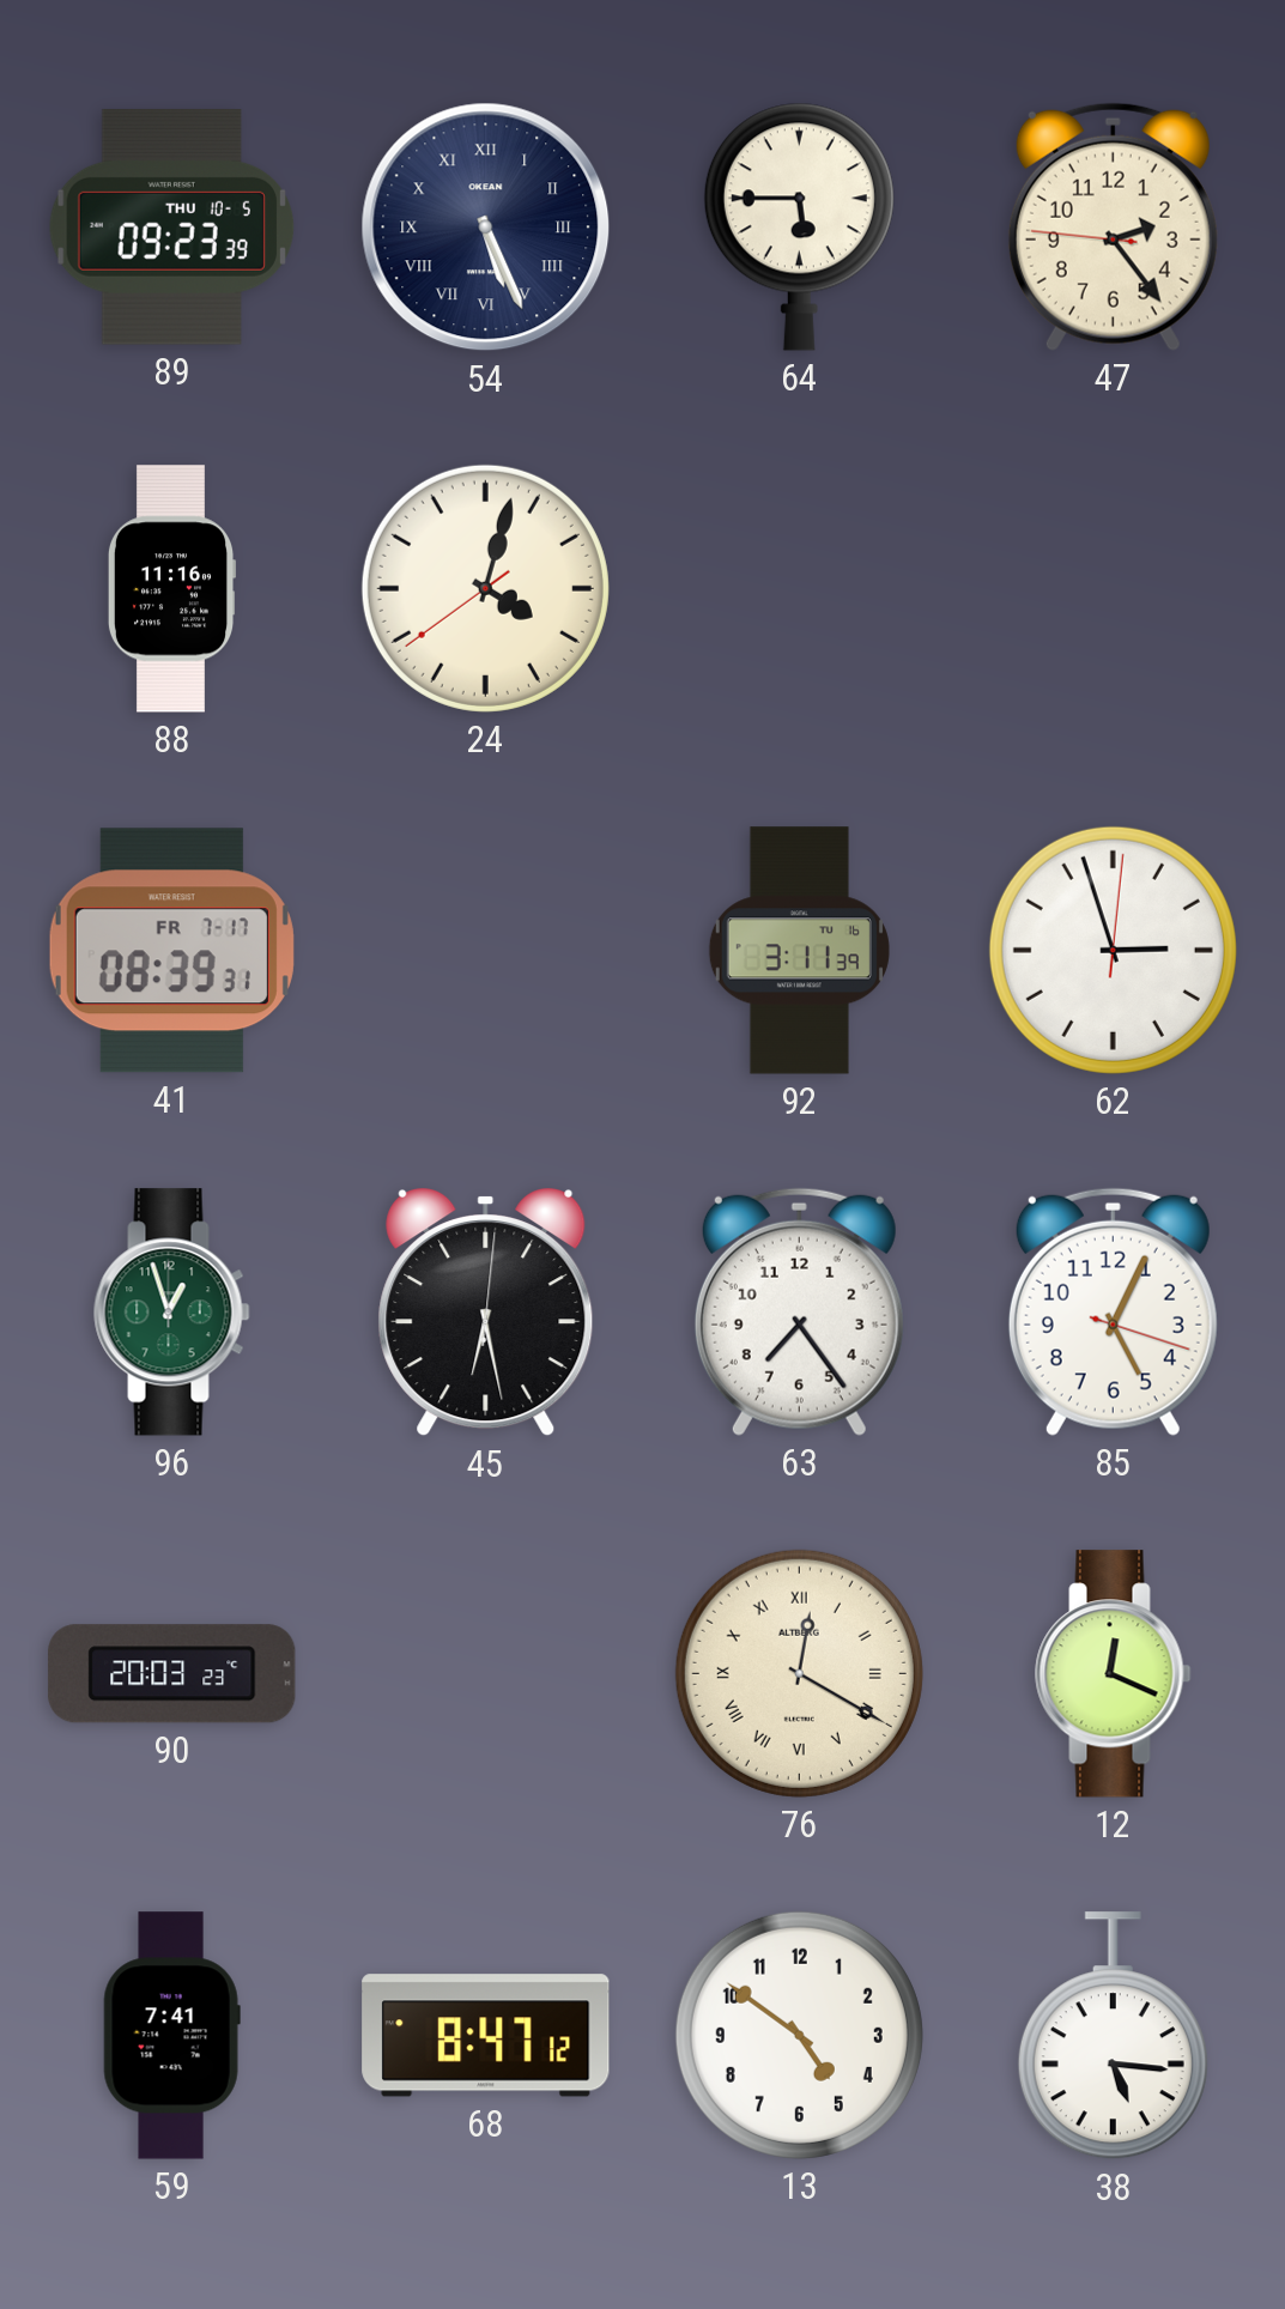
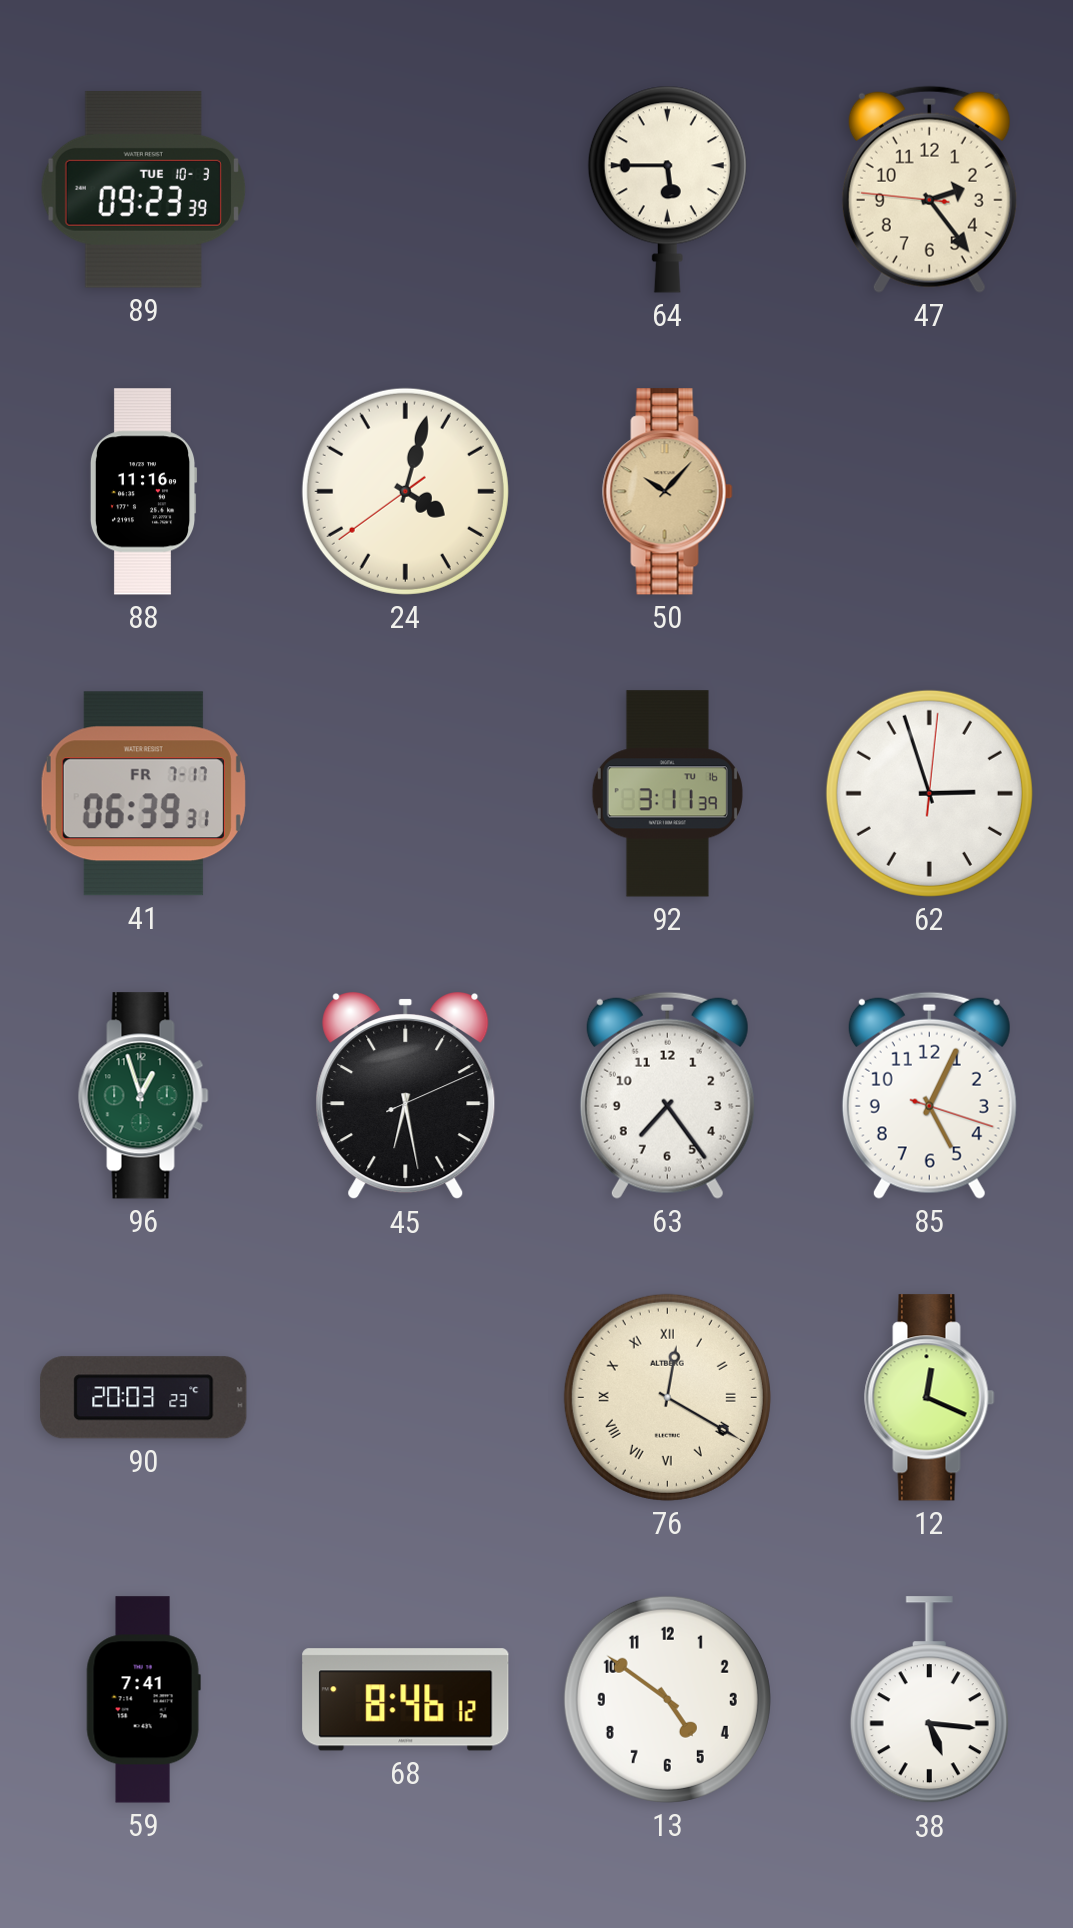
89 date: THU 10-5 -> TUE 10-3 (143, 189)
54: 5:26 -> none (486, 228)
50: none -> 10:07 (668, 492)
41: 08:39 -> 06:39 (143, 794)
45: 6:28:01 -> 6:28:11 (406, 1097)
68: 8:47 -> 8:46 (406, 1700)
